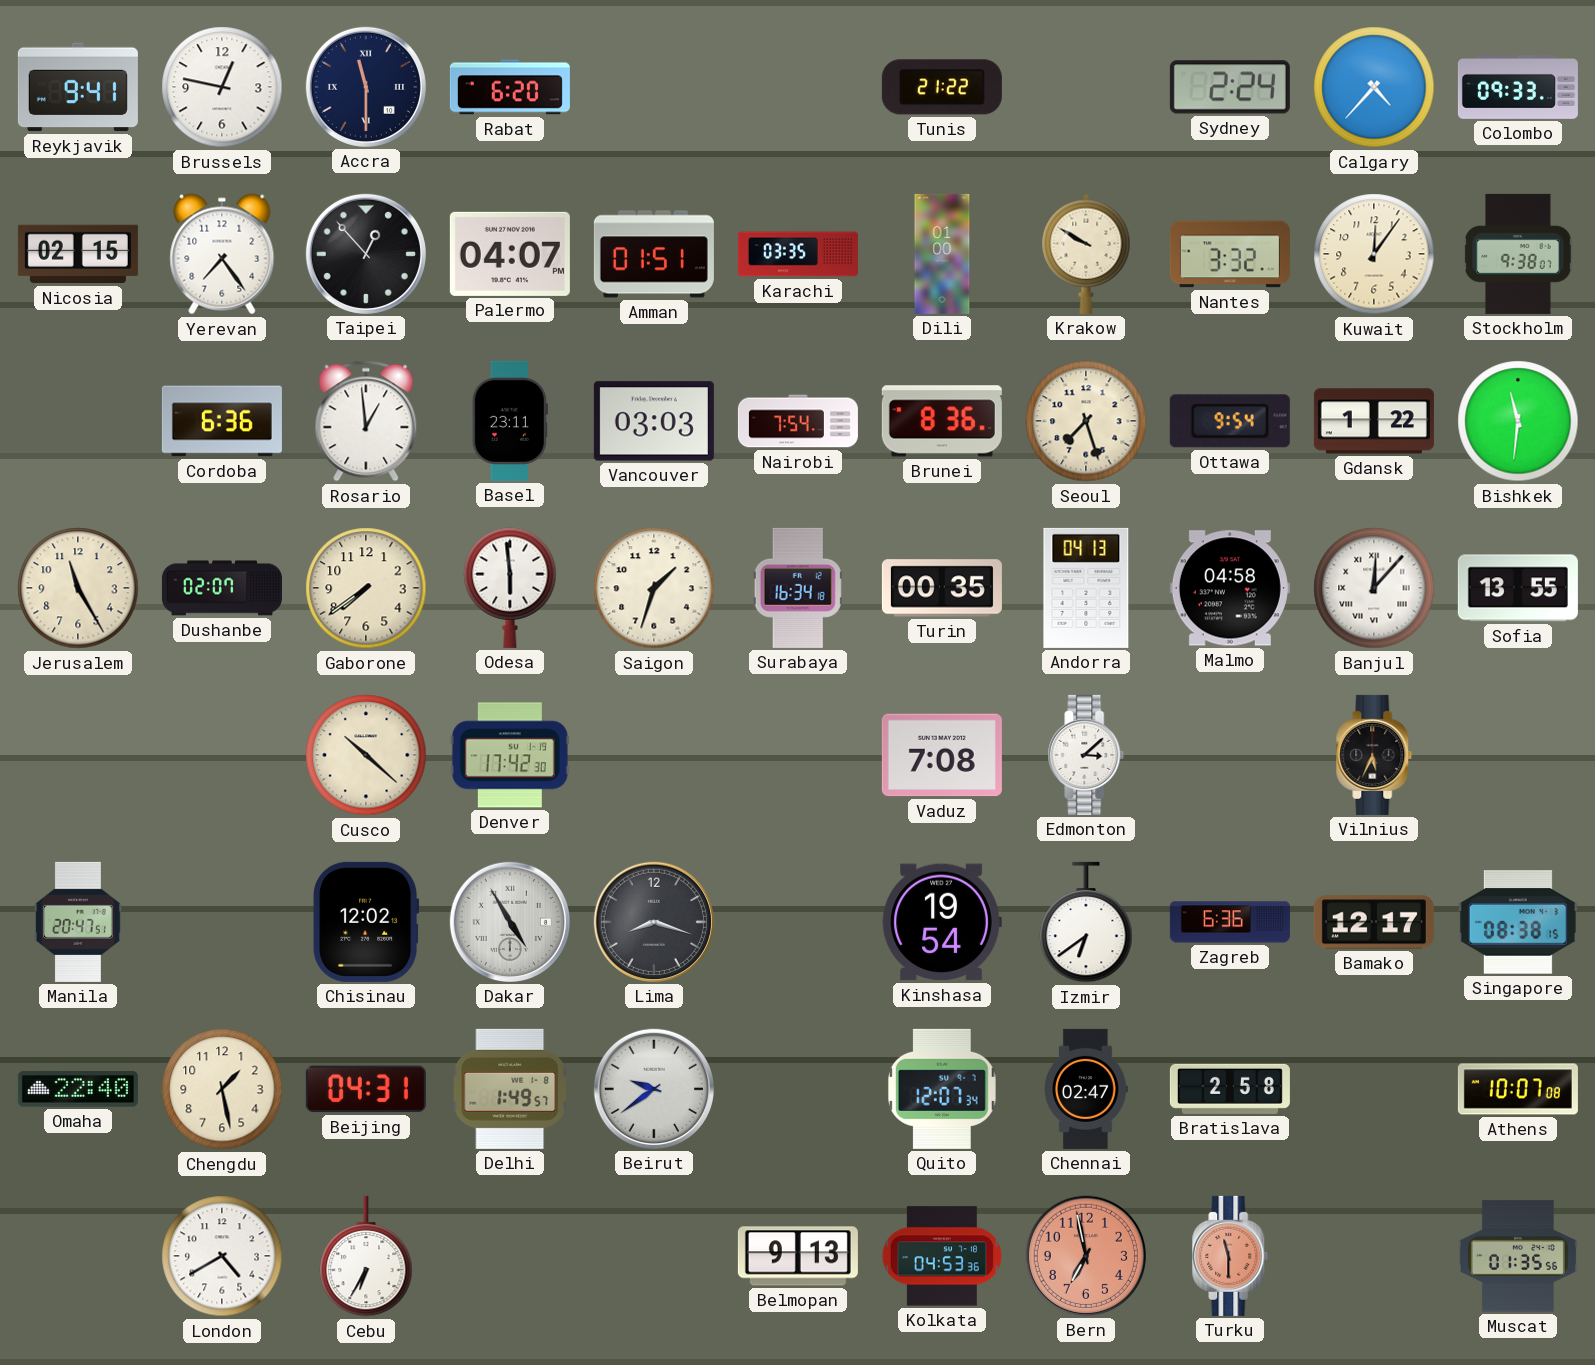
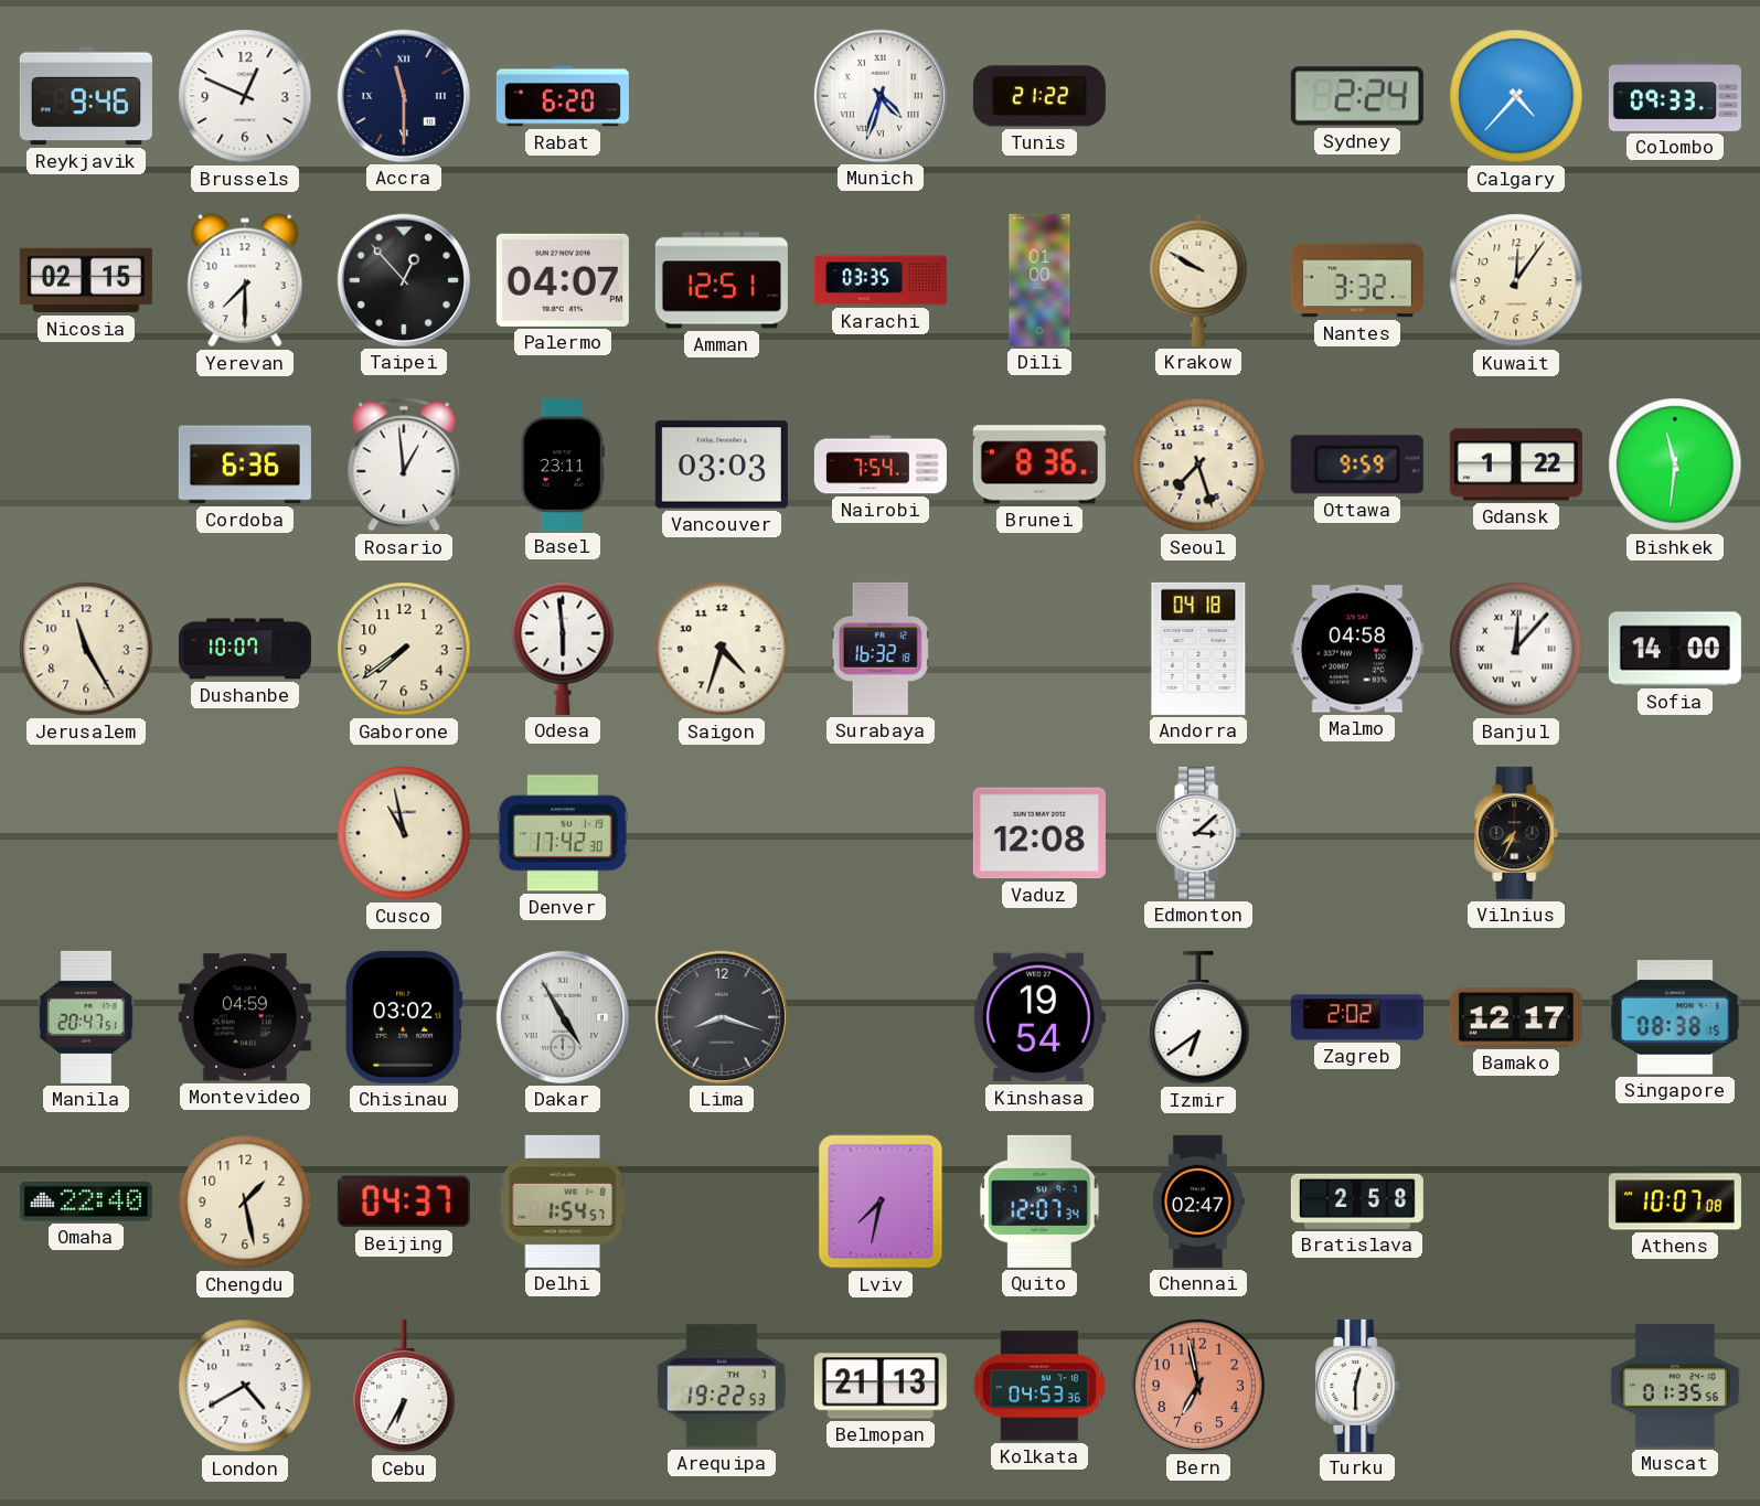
Reykjavik: 9:41 -> 9:46 (86, 96)
Brussels: 12:47 -> 12:49 (245, 96)
Munich: none -> 4:33 (881, 96)
Yerevan: 7:24 -> 7:30 (245, 280)
Amman: 01:51 -> 12:51 (722, 280)
Stockholm: 9:38 -> none (1518, 254)
Ottawa: 9:54 -> 9:59 (1357, 464)
Dushanbe: 02:07 -> 10:07 (245, 649)
Saigon: 1:33 -> 4:33 (722, 649)
Surabaya: 16:34 -> 16:32 (881, 649)
Turin: 00:35 -> none (942, 588)
Andorra: 04:13 -> 04:18 (1198, 649)
Sofia: 13:55 -> 14:00 (1675, 649)
Cusco: 10:22 -> 10:58 (404, 833)
Vaduz: 7:08 -> 12:08 (1039, 833)
Vilnius: 5:34 -> 7:34 (1516, 833)
Montevideo: none -> 04:59 (245, 1017)
Chisinau: 12:02 -> 03:02 (405, 1017)
Zagreb: 6:36 -> 2:02 (1357, 1017)
Beijing: 04:31 -> 04:37 (404, 1201)
Delhi: 1:49 -> 1:54 (563, 1201)
Beirut: 9:39 -> none (654, 1089)
Lviv: none -> 7:32 (881, 1201)
Arequipa: none -> 19:22 (722, 1386)
Belmopan: 9:13 -> 21:13 (881, 1386)
Turku: 11:30 -> 12:30 (1357, 1386)
Turku dial: salmon -> white (1357, 1386)
